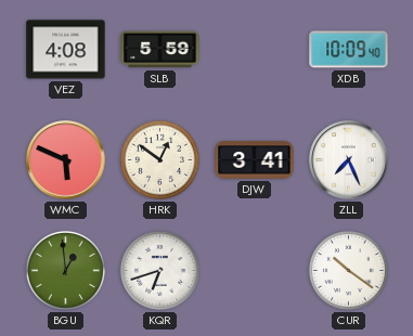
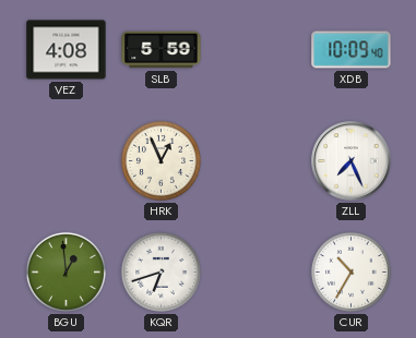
WMC: 5:49 -> none (66, 160)
HRK: 12:51 -> 12:56 (161, 160)
DJW: 3:41 -> none (255, 160)
CUR: 10:21 -> 10:35 (350, 271)
